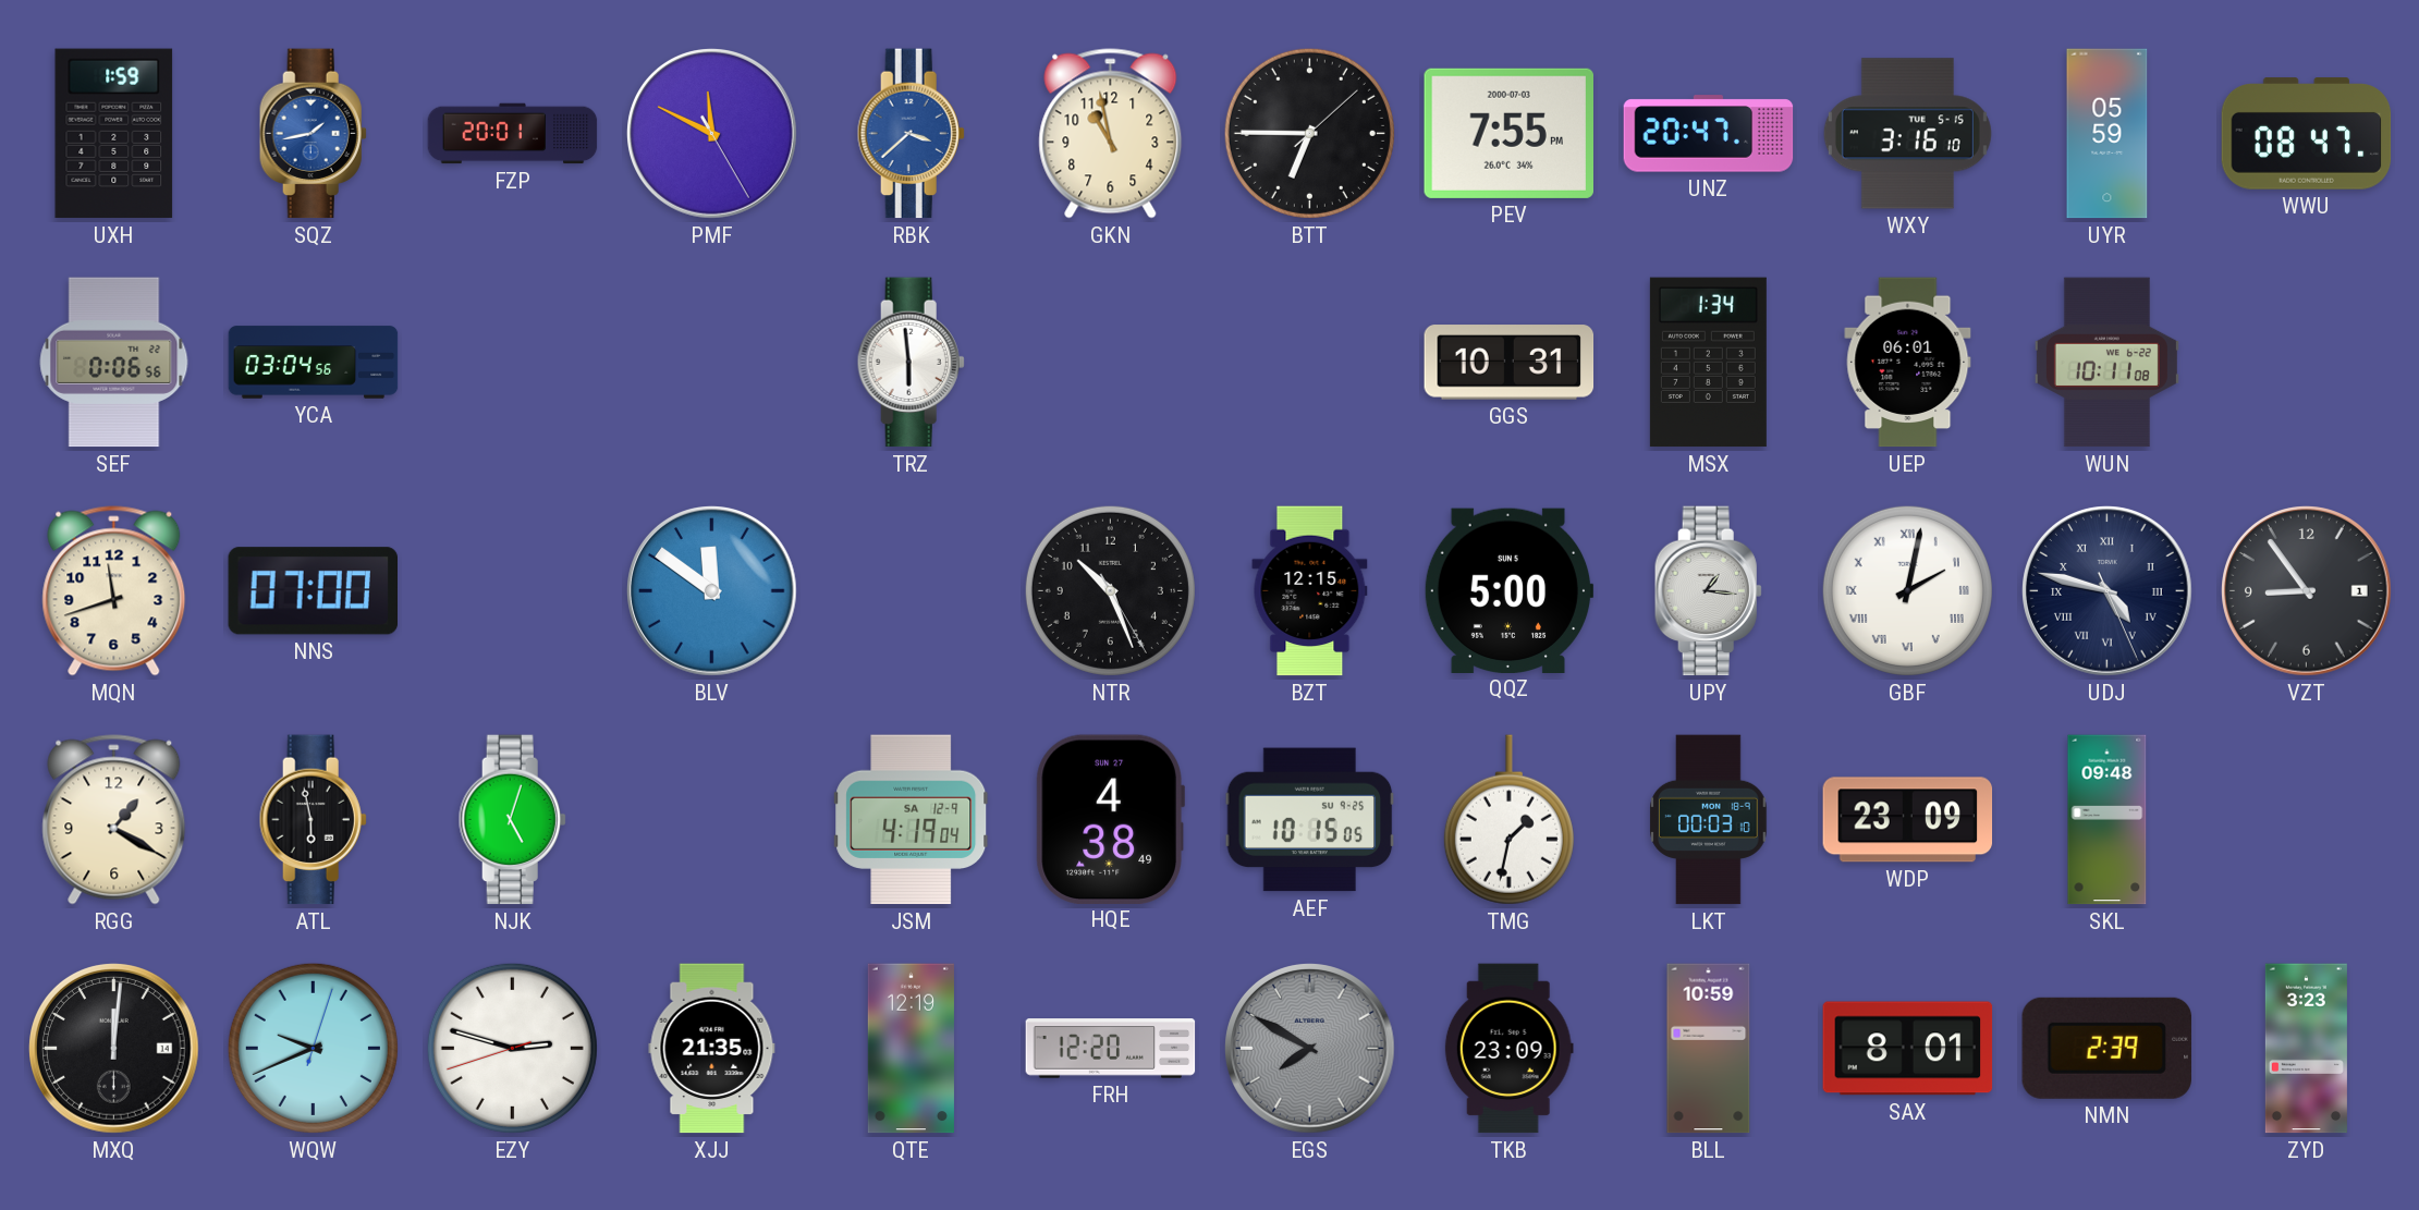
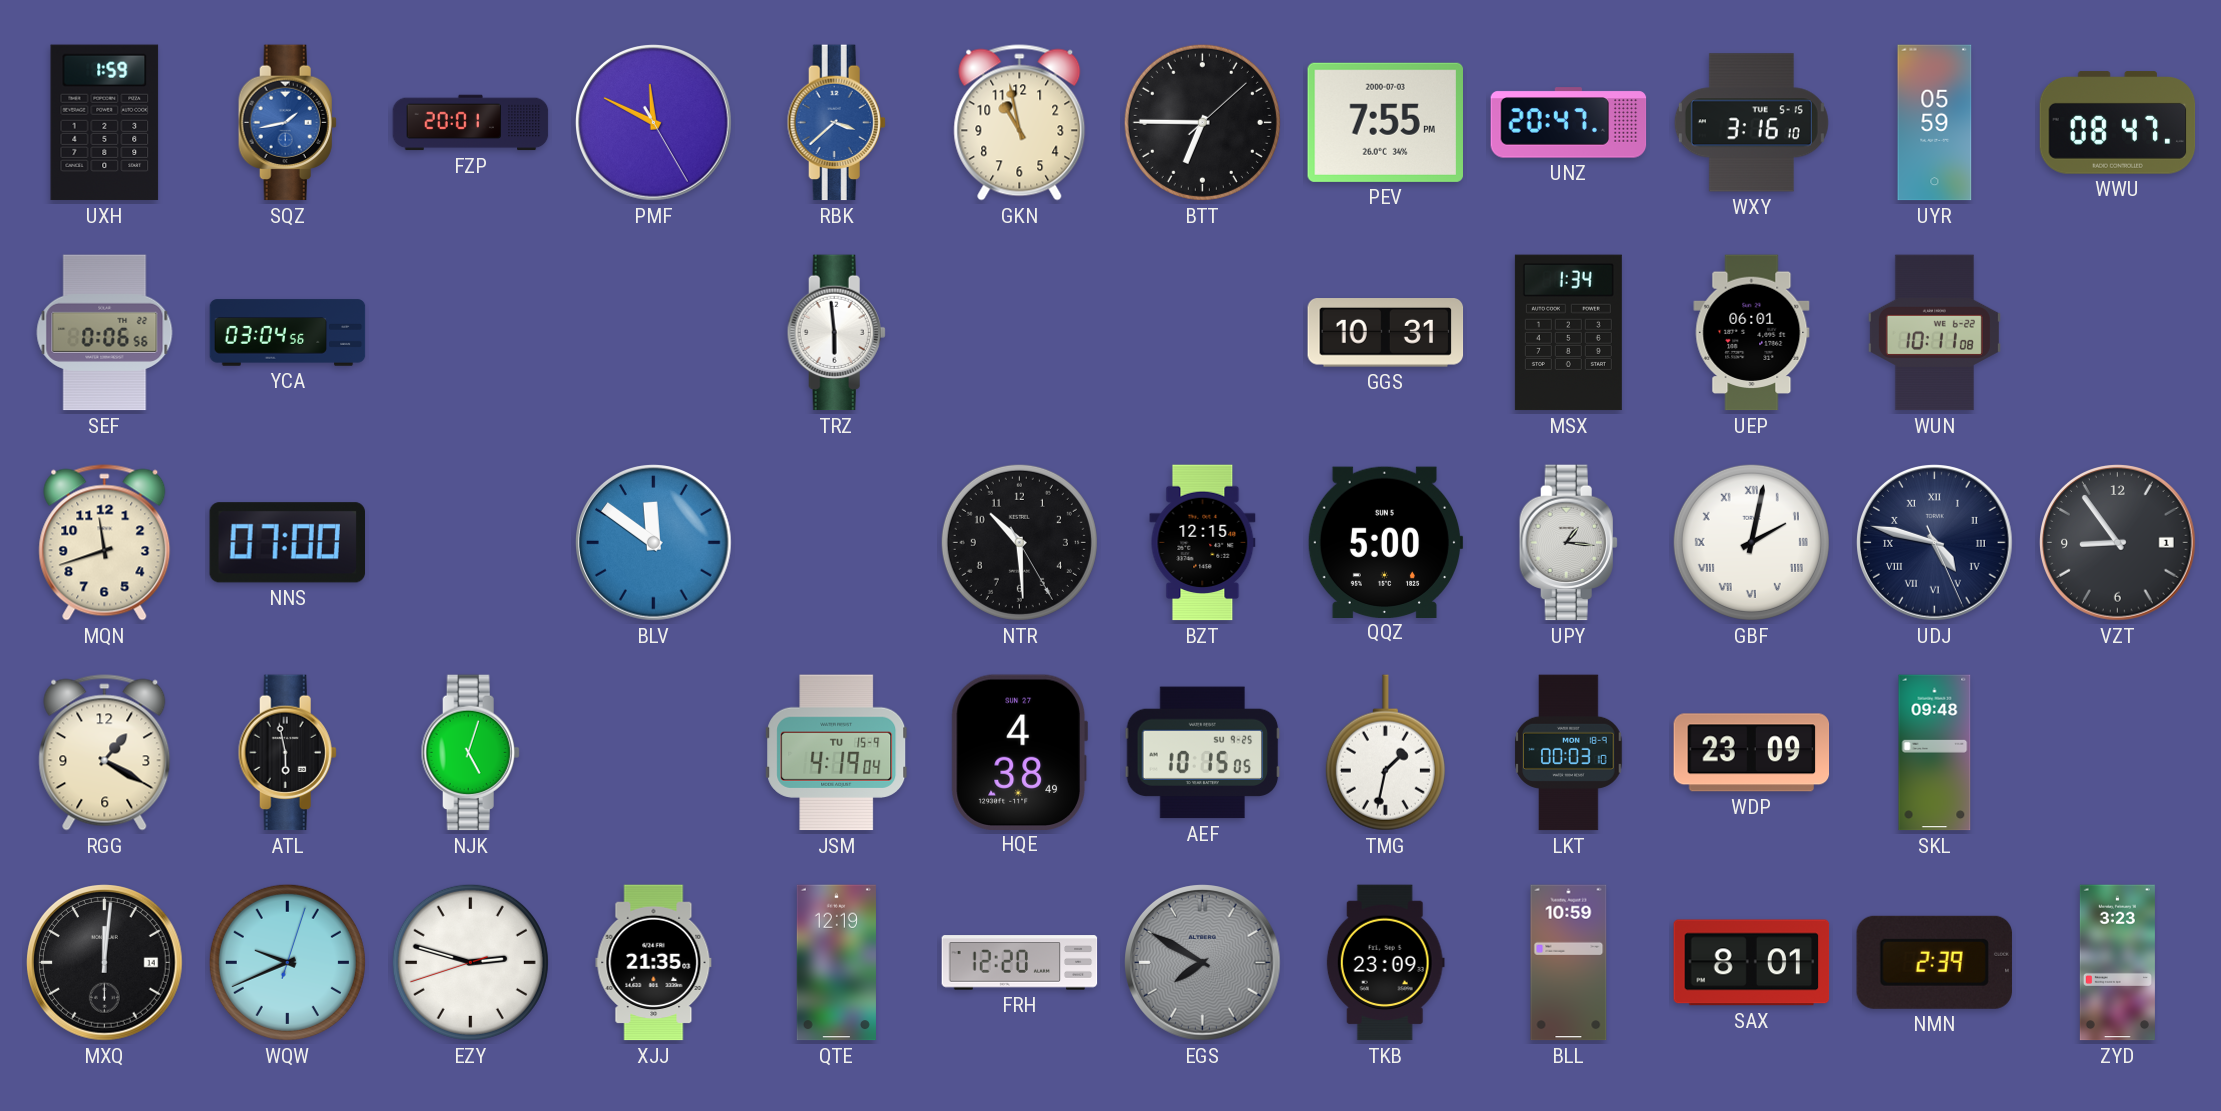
NTR: 10:26 -> 10:29 (1019, 542)
JSM date: SA 12-9 -> TU 15-9 (837, 753)
